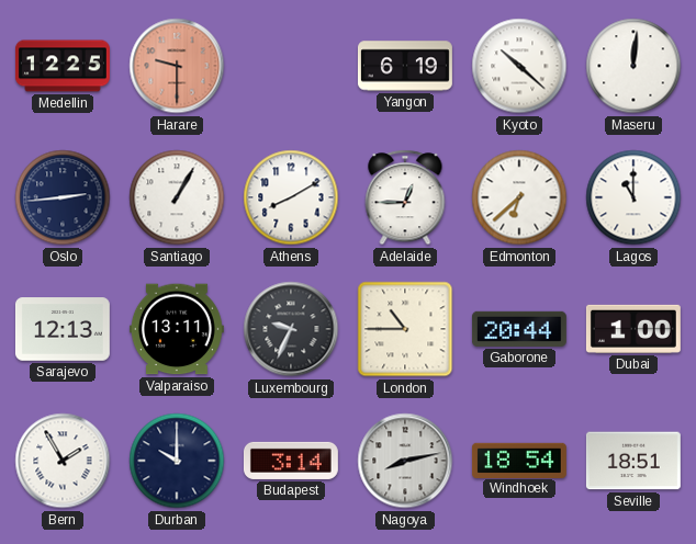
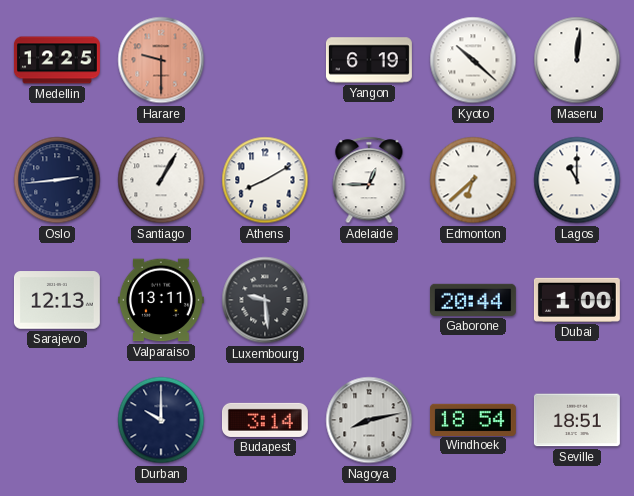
Luxembourg: 9:34 -> 9:29 (265, 300)
London: 10:45 -> none (405, 329)
Bern: 1:55 -> none (63, 461)
